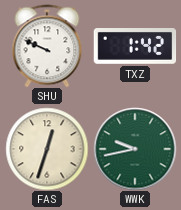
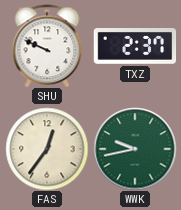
TXZ: 1:42 -> 2:37 (135, 47)
FAS: 12:33 -> 12:36 (47, 149)
